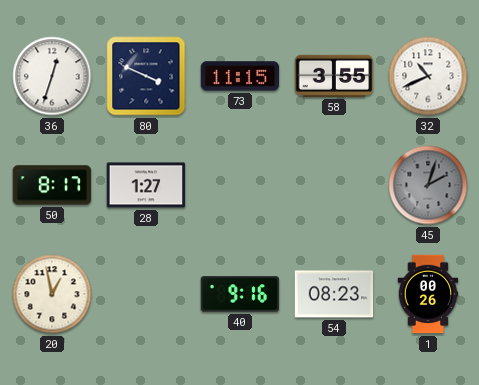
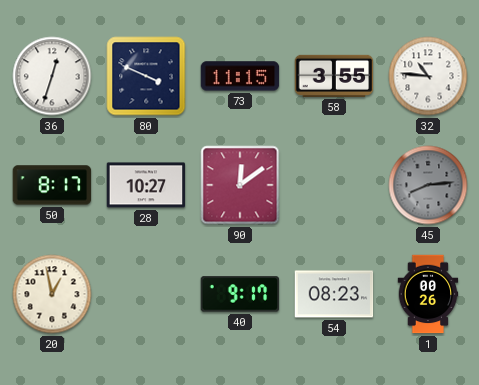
32: 10:41 -> 10:46 (428, 76)
28: 1:27 -> 10:27 (146, 185)
90: none -> 12:09 (240, 185)
45: 2:03 -> 8:14 (428, 185)
40: 9:16 -> 9:17 (240, 294)
